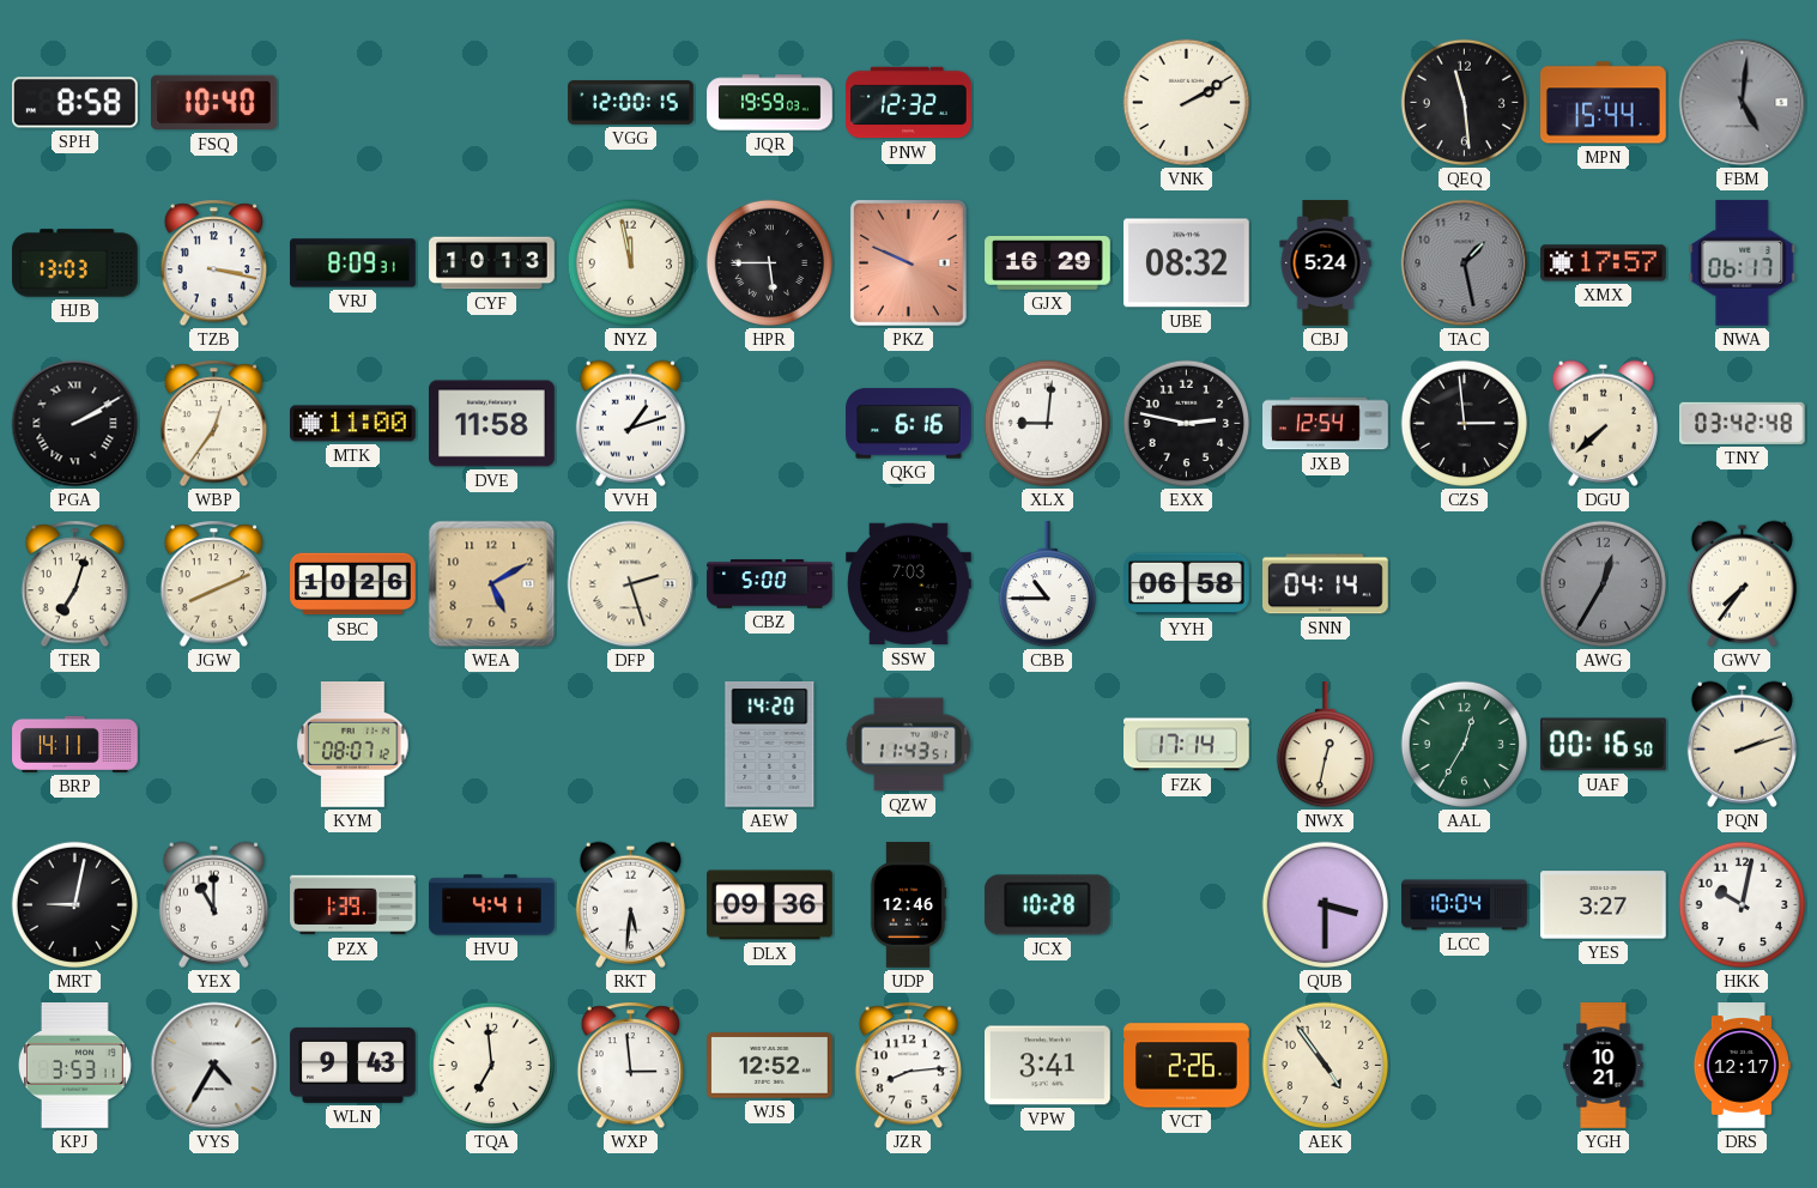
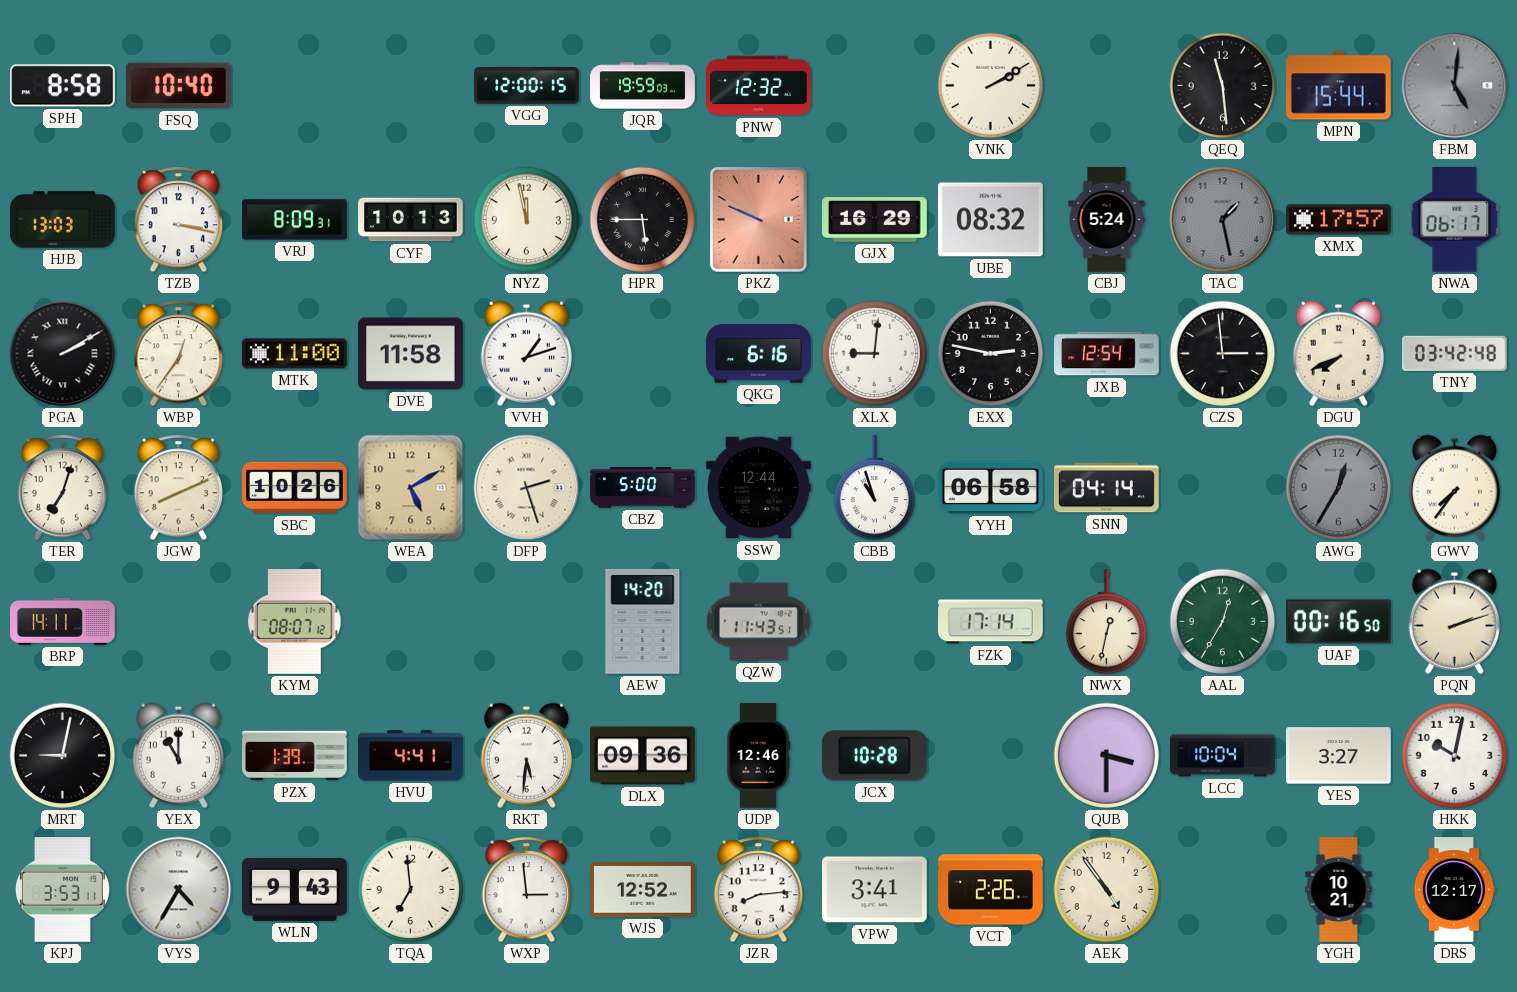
DGU: 7:38 -> 7:41 (1338, 353)
SSW: 7:03 -> 12:44 (759, 488)
CBB: 10:45 -> 10:57 (874, 488)
